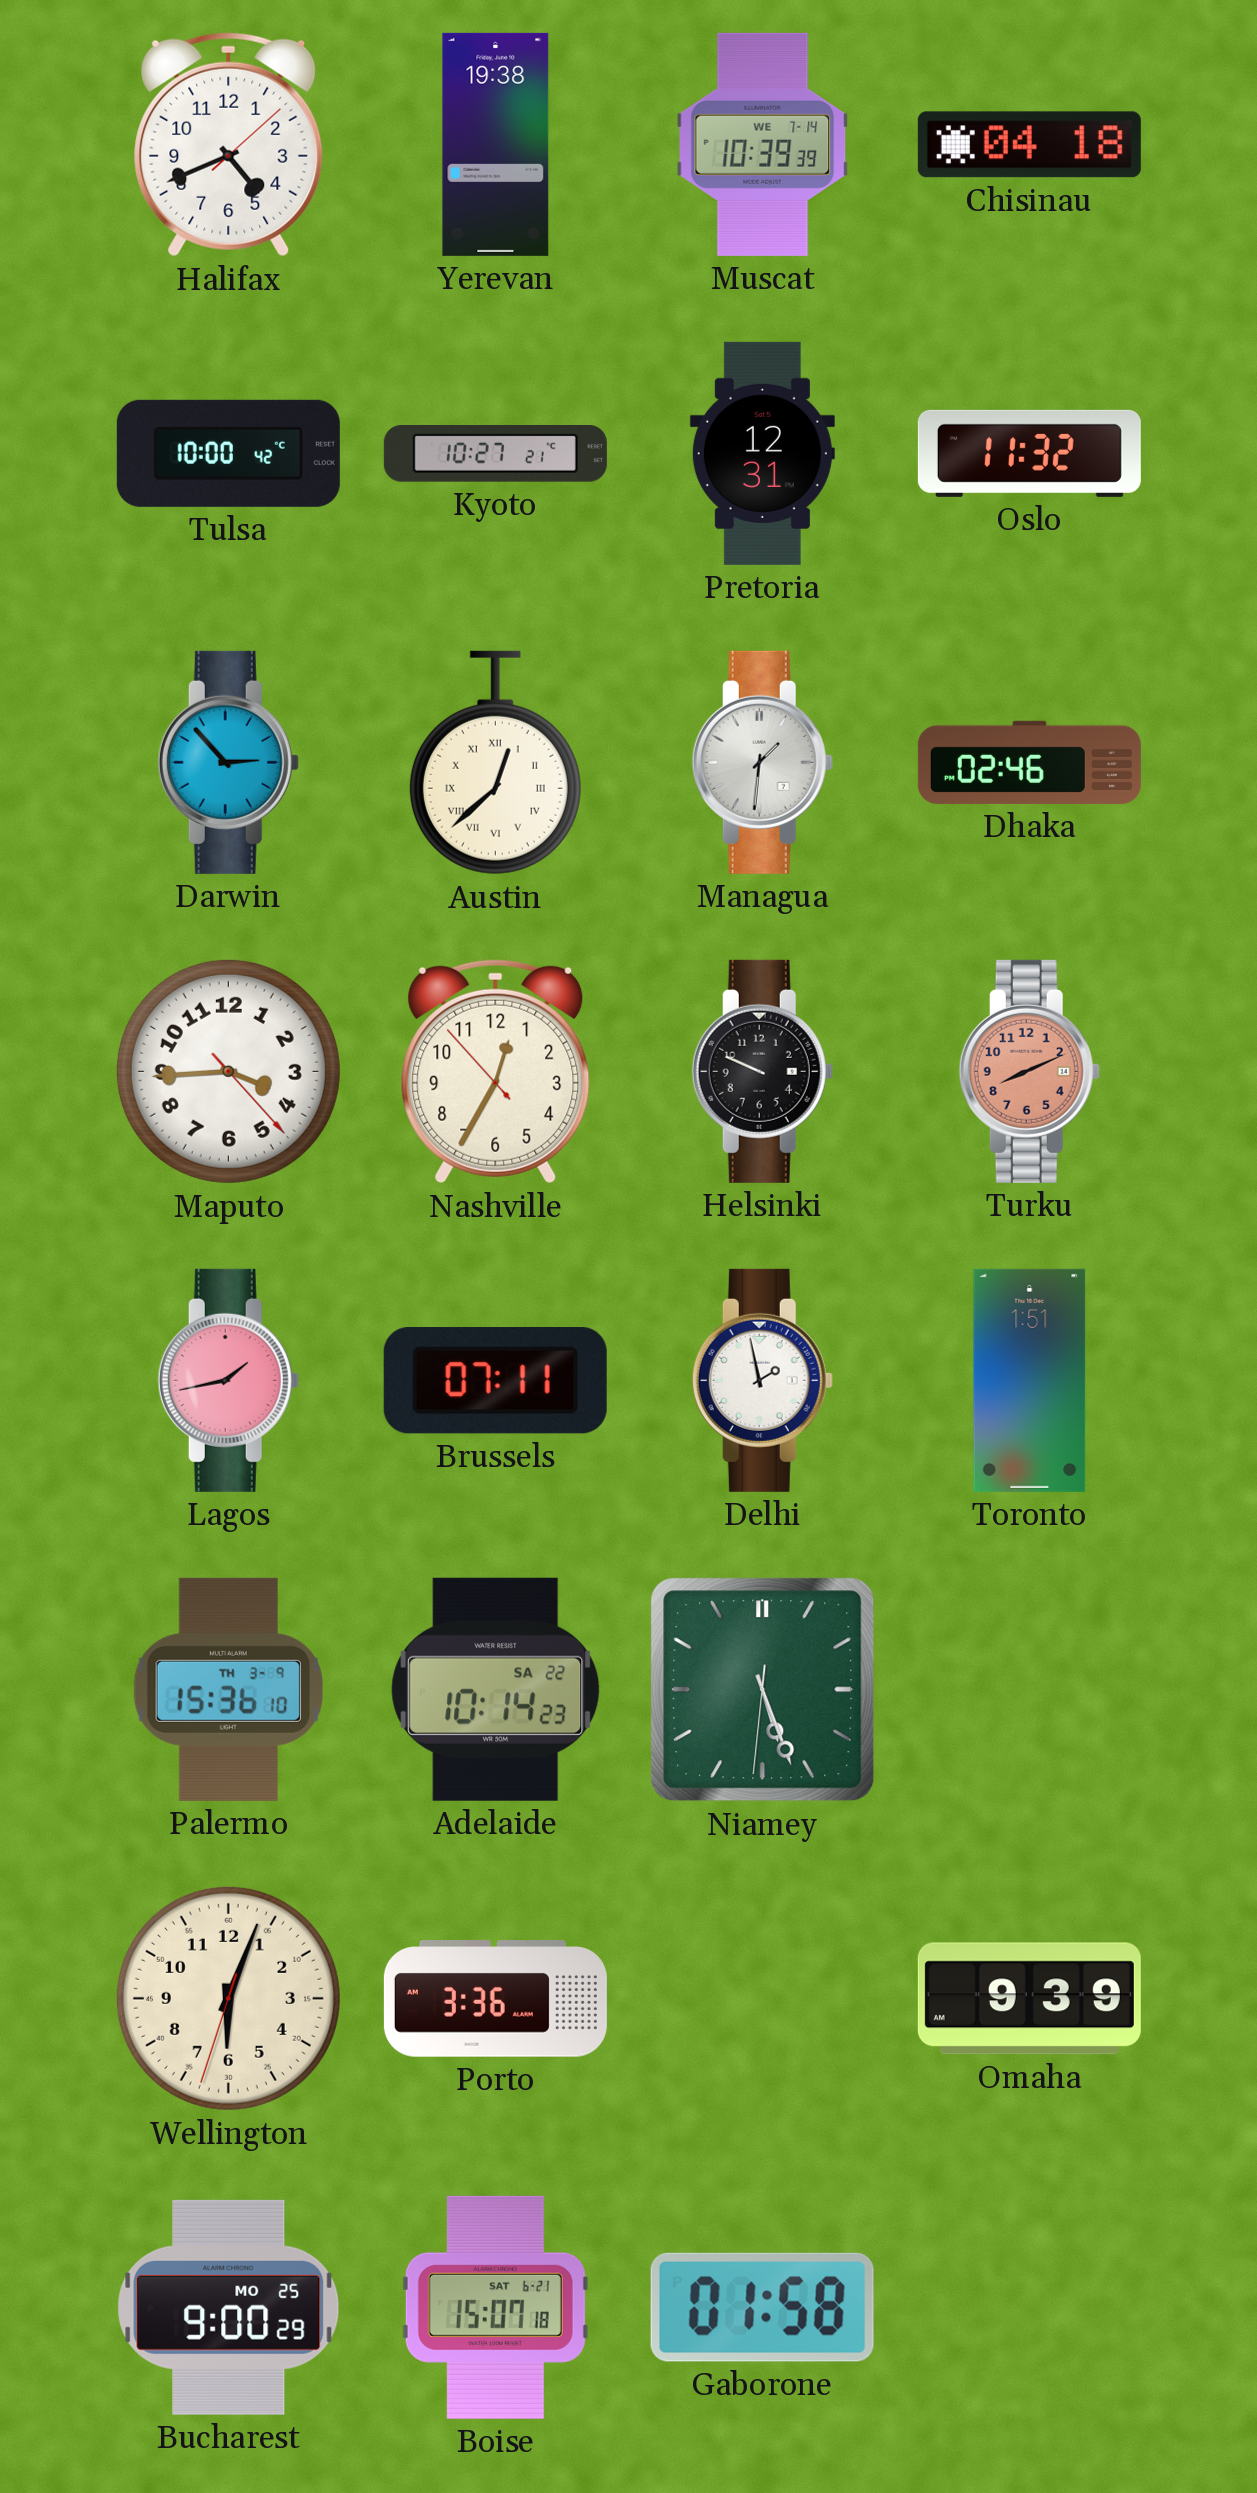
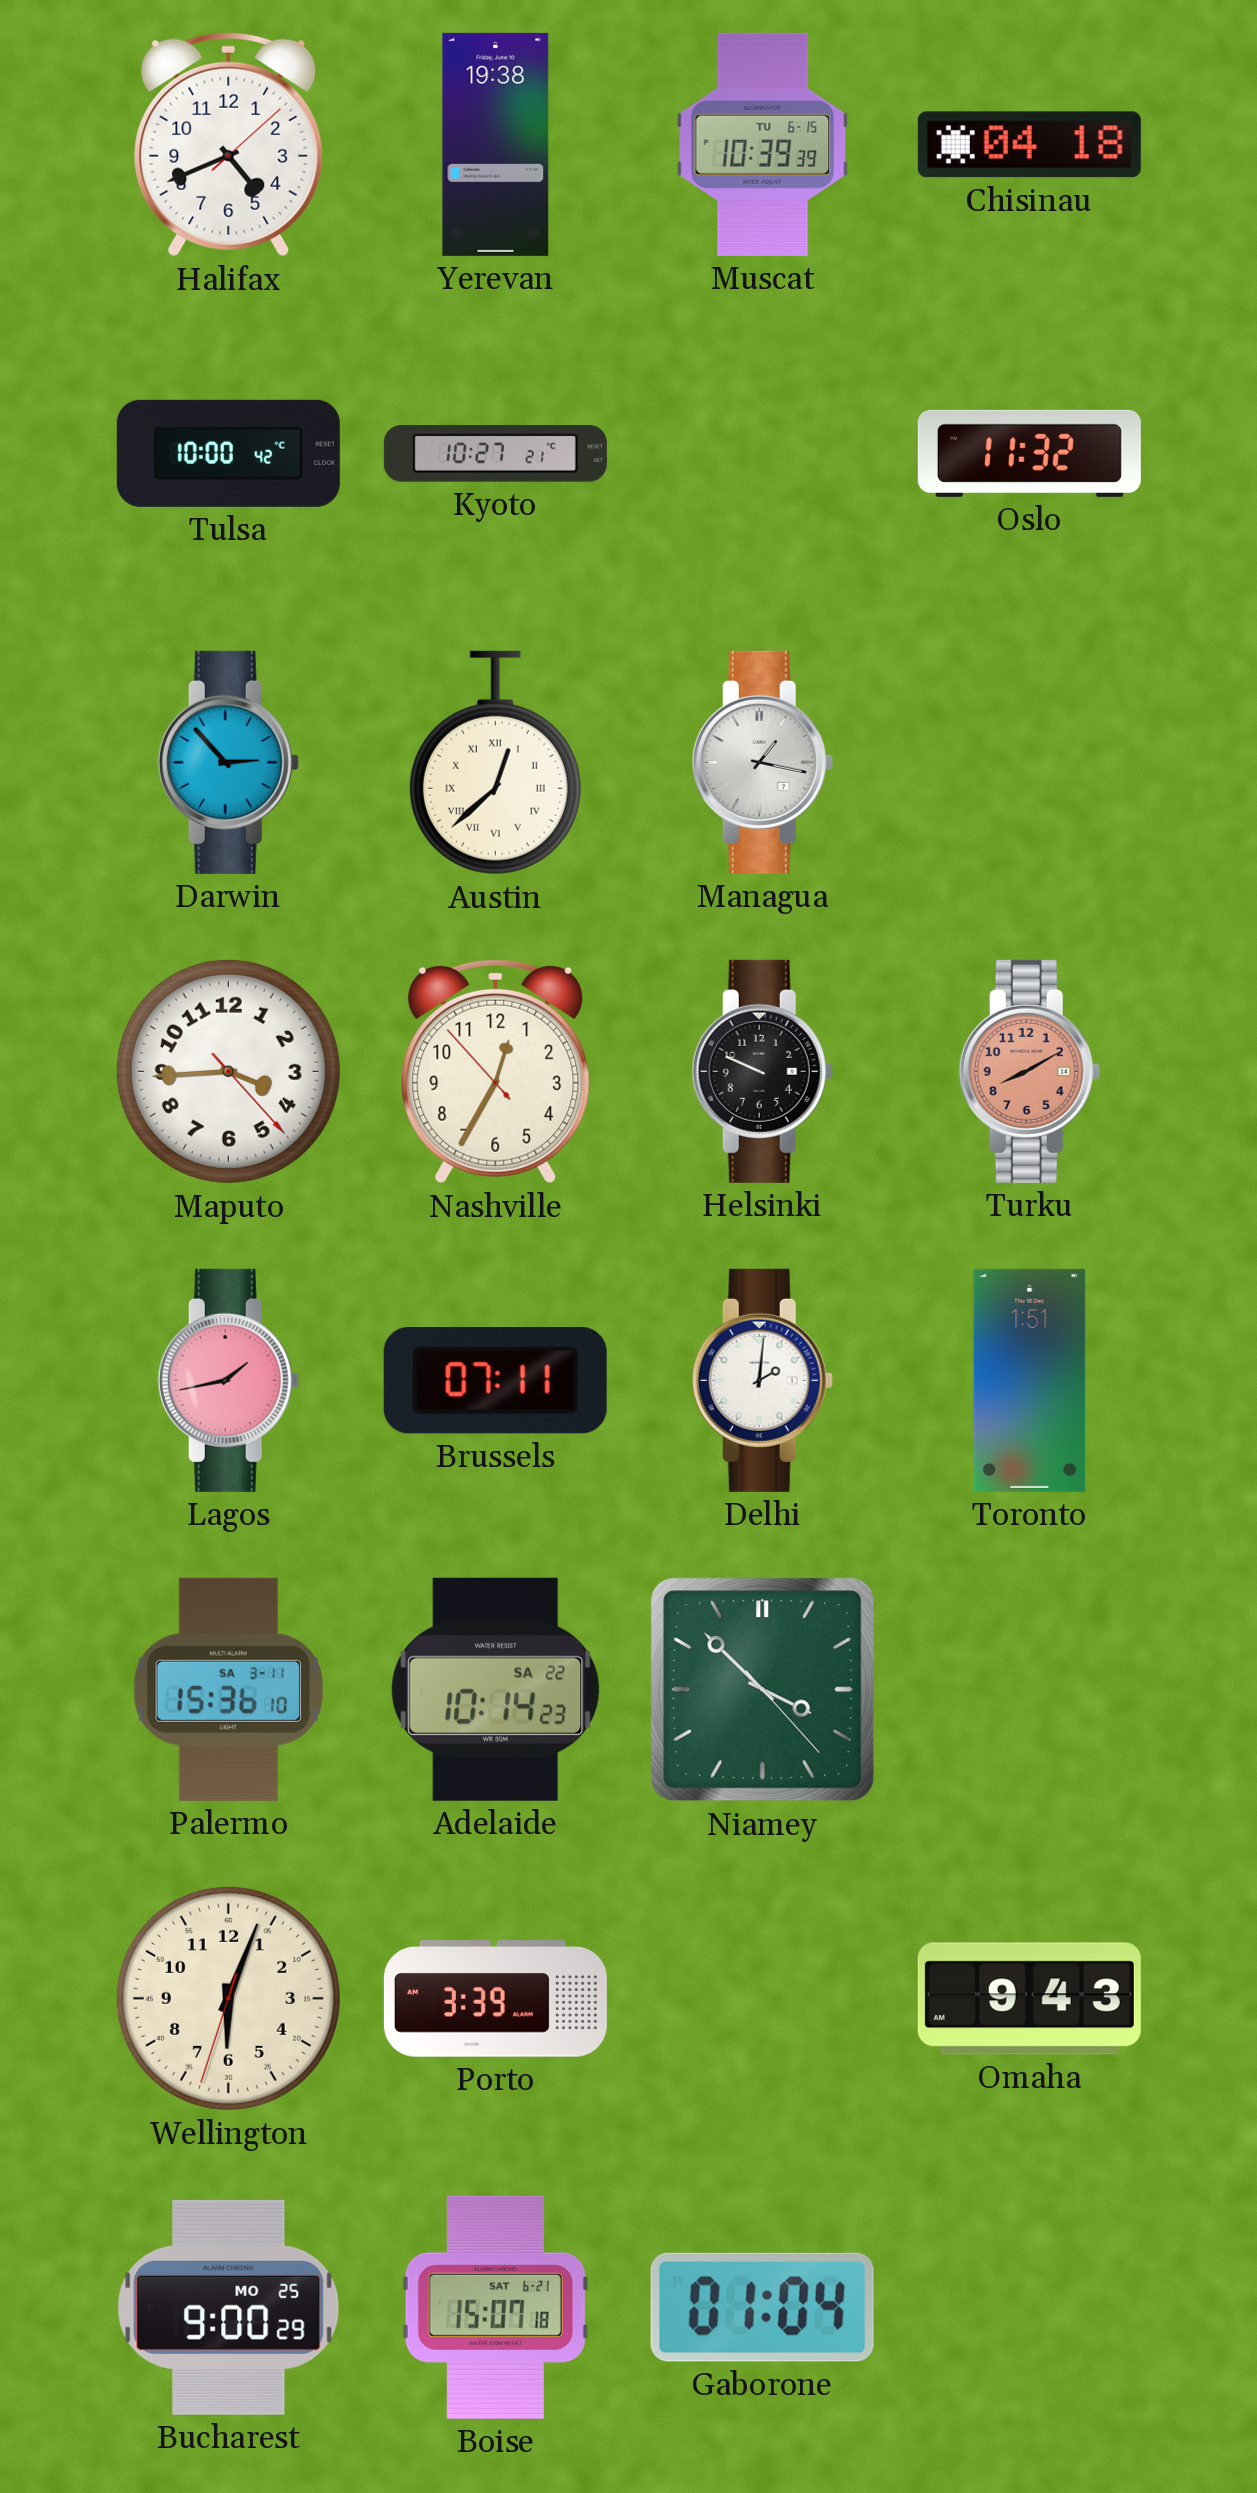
Muscat date: WE 7-14 -> TU 6-15 (763, 144)
Pretoria: 12:31 -> none (762, 453)
Managua: 1:31 -> 1:17 (762, 762)
Dhaka: 02:46 -> none (1029, 762)
Turku: 8:11 -> 8:10 (1029, 1071)
Delhi: 1:58 -> 2:01 (762, 1380)
Palermo date: TH 3-9 -> SA 3-11 (228, 1689)
Niamey: 5:26 -> 3:52 (763, 1690)
Porto: 3:36 -> 3:39 (495, 1999)
Omaha: 9:39 -> 9:43 (1029, 1999)
Gaborone: 01:58 -> 01:04 (762, 2307)
